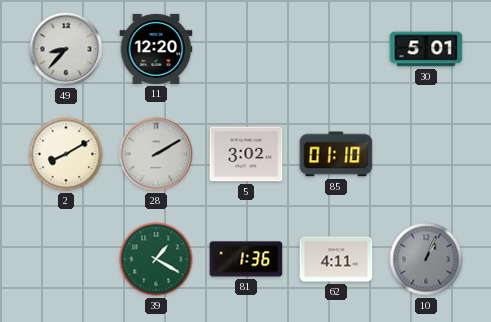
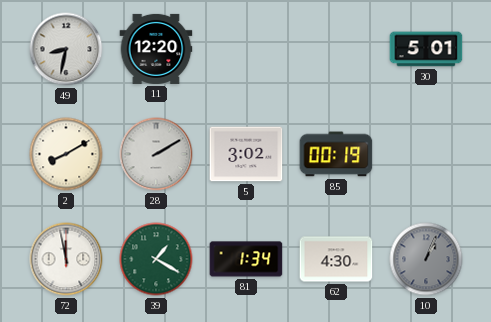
49: 8:37 -> 8:32 (66, 49)
85: 01:10 -> 00:19 (336, 154)
72: none -> 11:58 (66, 259)
81: 1:36 -> 1:34 (246, 259)
62: 4:11 -> 4:30 (336, 259)
